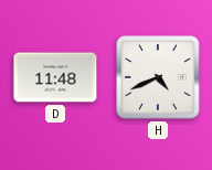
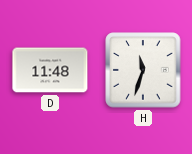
H: 4:41 -> 11:33 (143, 70)
